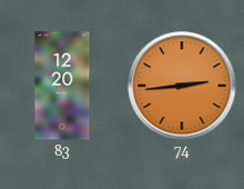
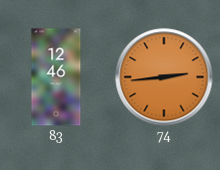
83: 12:20 -> 12:46 (56, 77)
